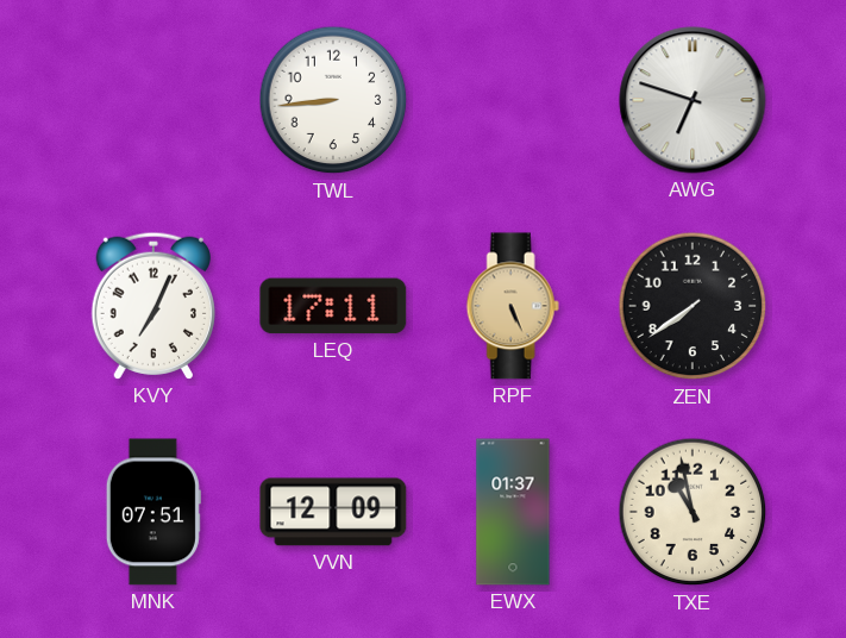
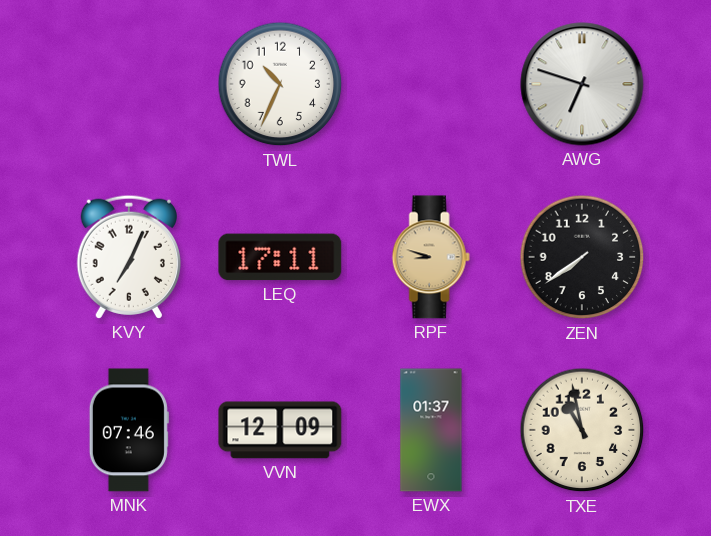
TWL: 8:44 -> 10:34 (280, 84)
RPF: 5:26 -> 8:48 (431, 257)
MNK: 07:51 -> 07:46 (129, 430)
